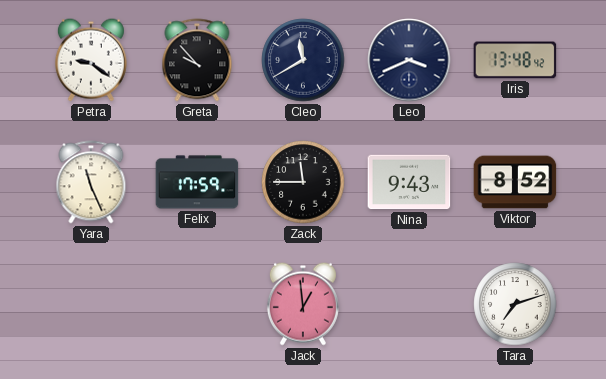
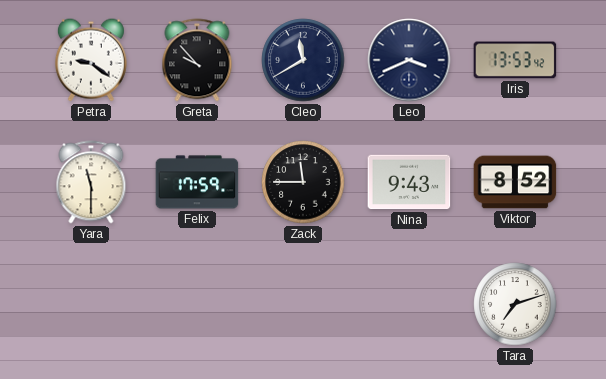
Iris: 13:48 -> 13:53 (515, 60)
Yara: 11:26 -> 11:30 (91, 182)
Jack: 12:59 -> none (303, 304)
